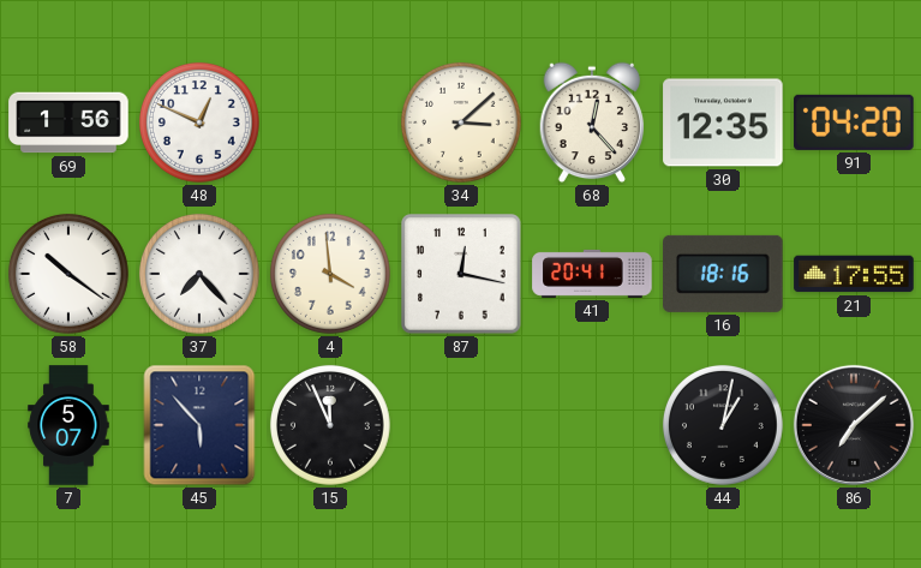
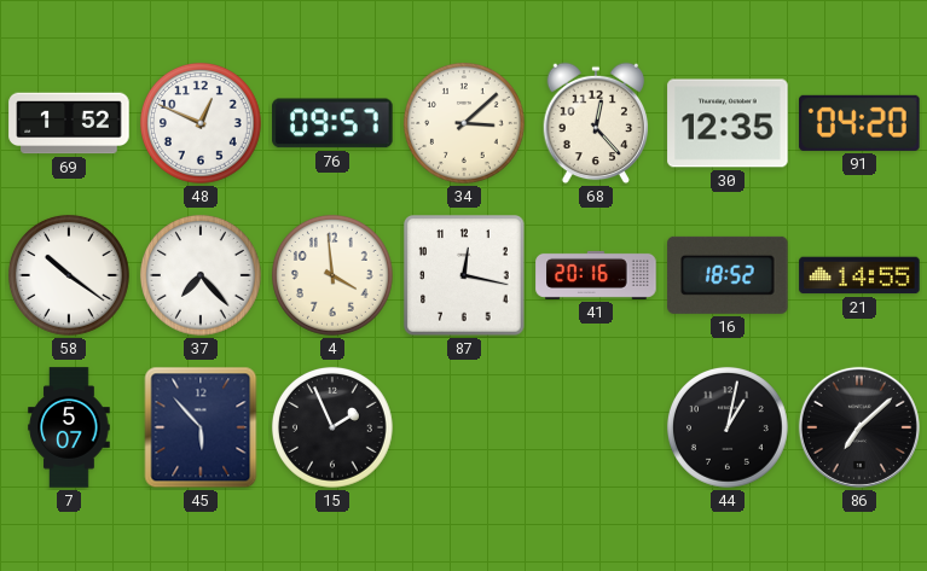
69: 1:56 -> 1:52 (69, 123)
76: none -> 09:57 (332, 123)
41: 20:41 -> 20:16 (596, 275)
16: 18:16 -> 18:52 (728, 275)
21: 17:55 -> 14:55 (859, 275)
15: 11:56 -> 1:56 (332, 427)
